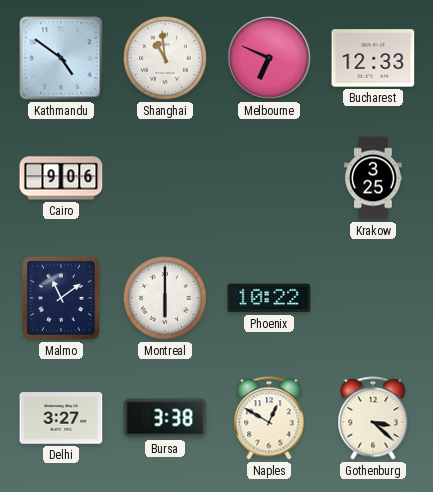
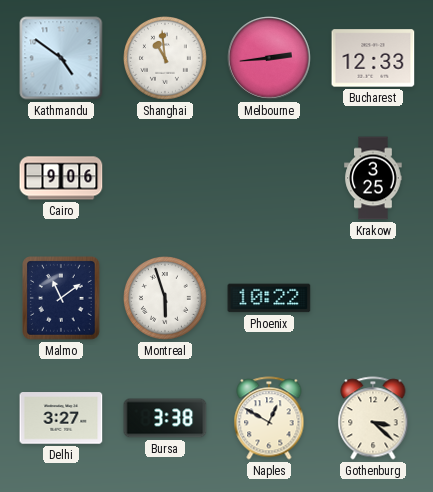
Melbourne: 6:49 -> 2:44 (269, 58)
Montreal: 6:00 -> 5:57 (166, 299)
